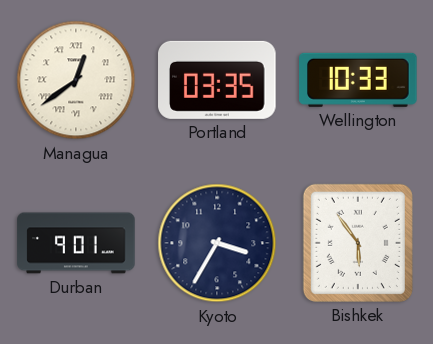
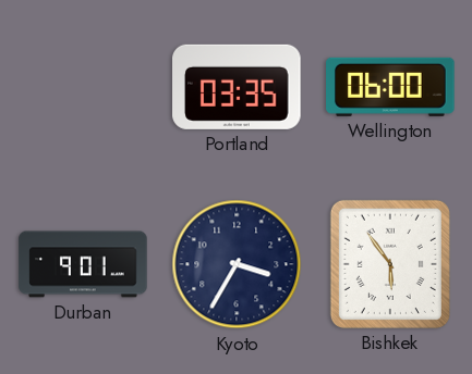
Managua: 12:39 -> none (76, 80)
Wellington: 10:33 -> 06:00 (390, 87)
